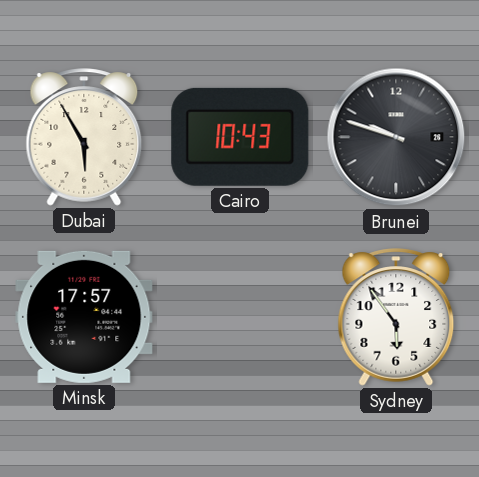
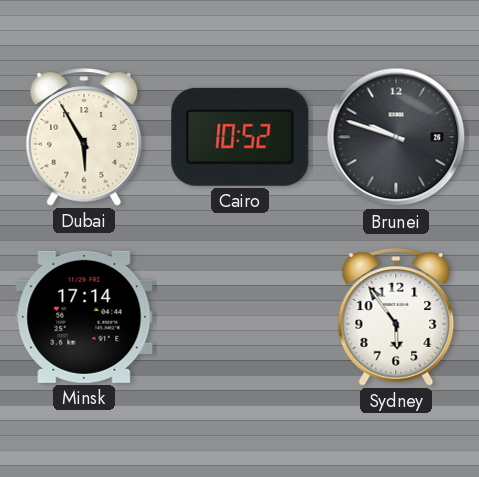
Cairo: 10:43 -> 10:52 (240, 137)
Minsk: 17:57 -> 17:14 (84, 317)
